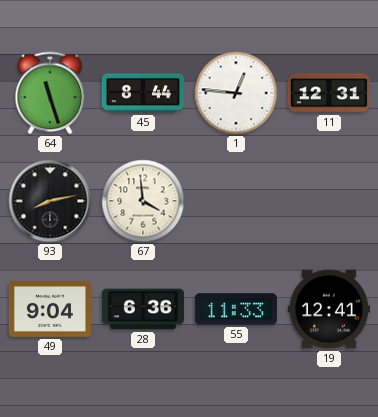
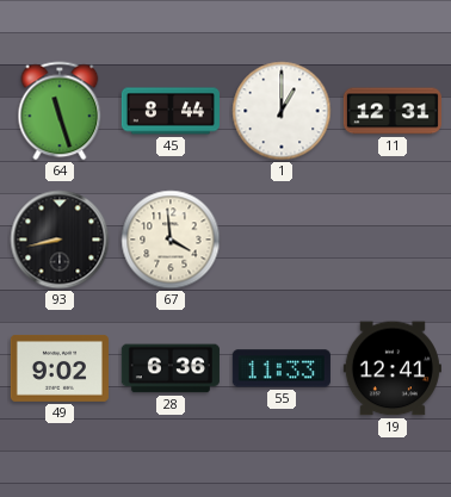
1: 12:46 -> 1:00 (282, 111)
93: 8:13 -> 8:43 (60, 240)
49: 9:04 -> 9:02 (60, 368)
